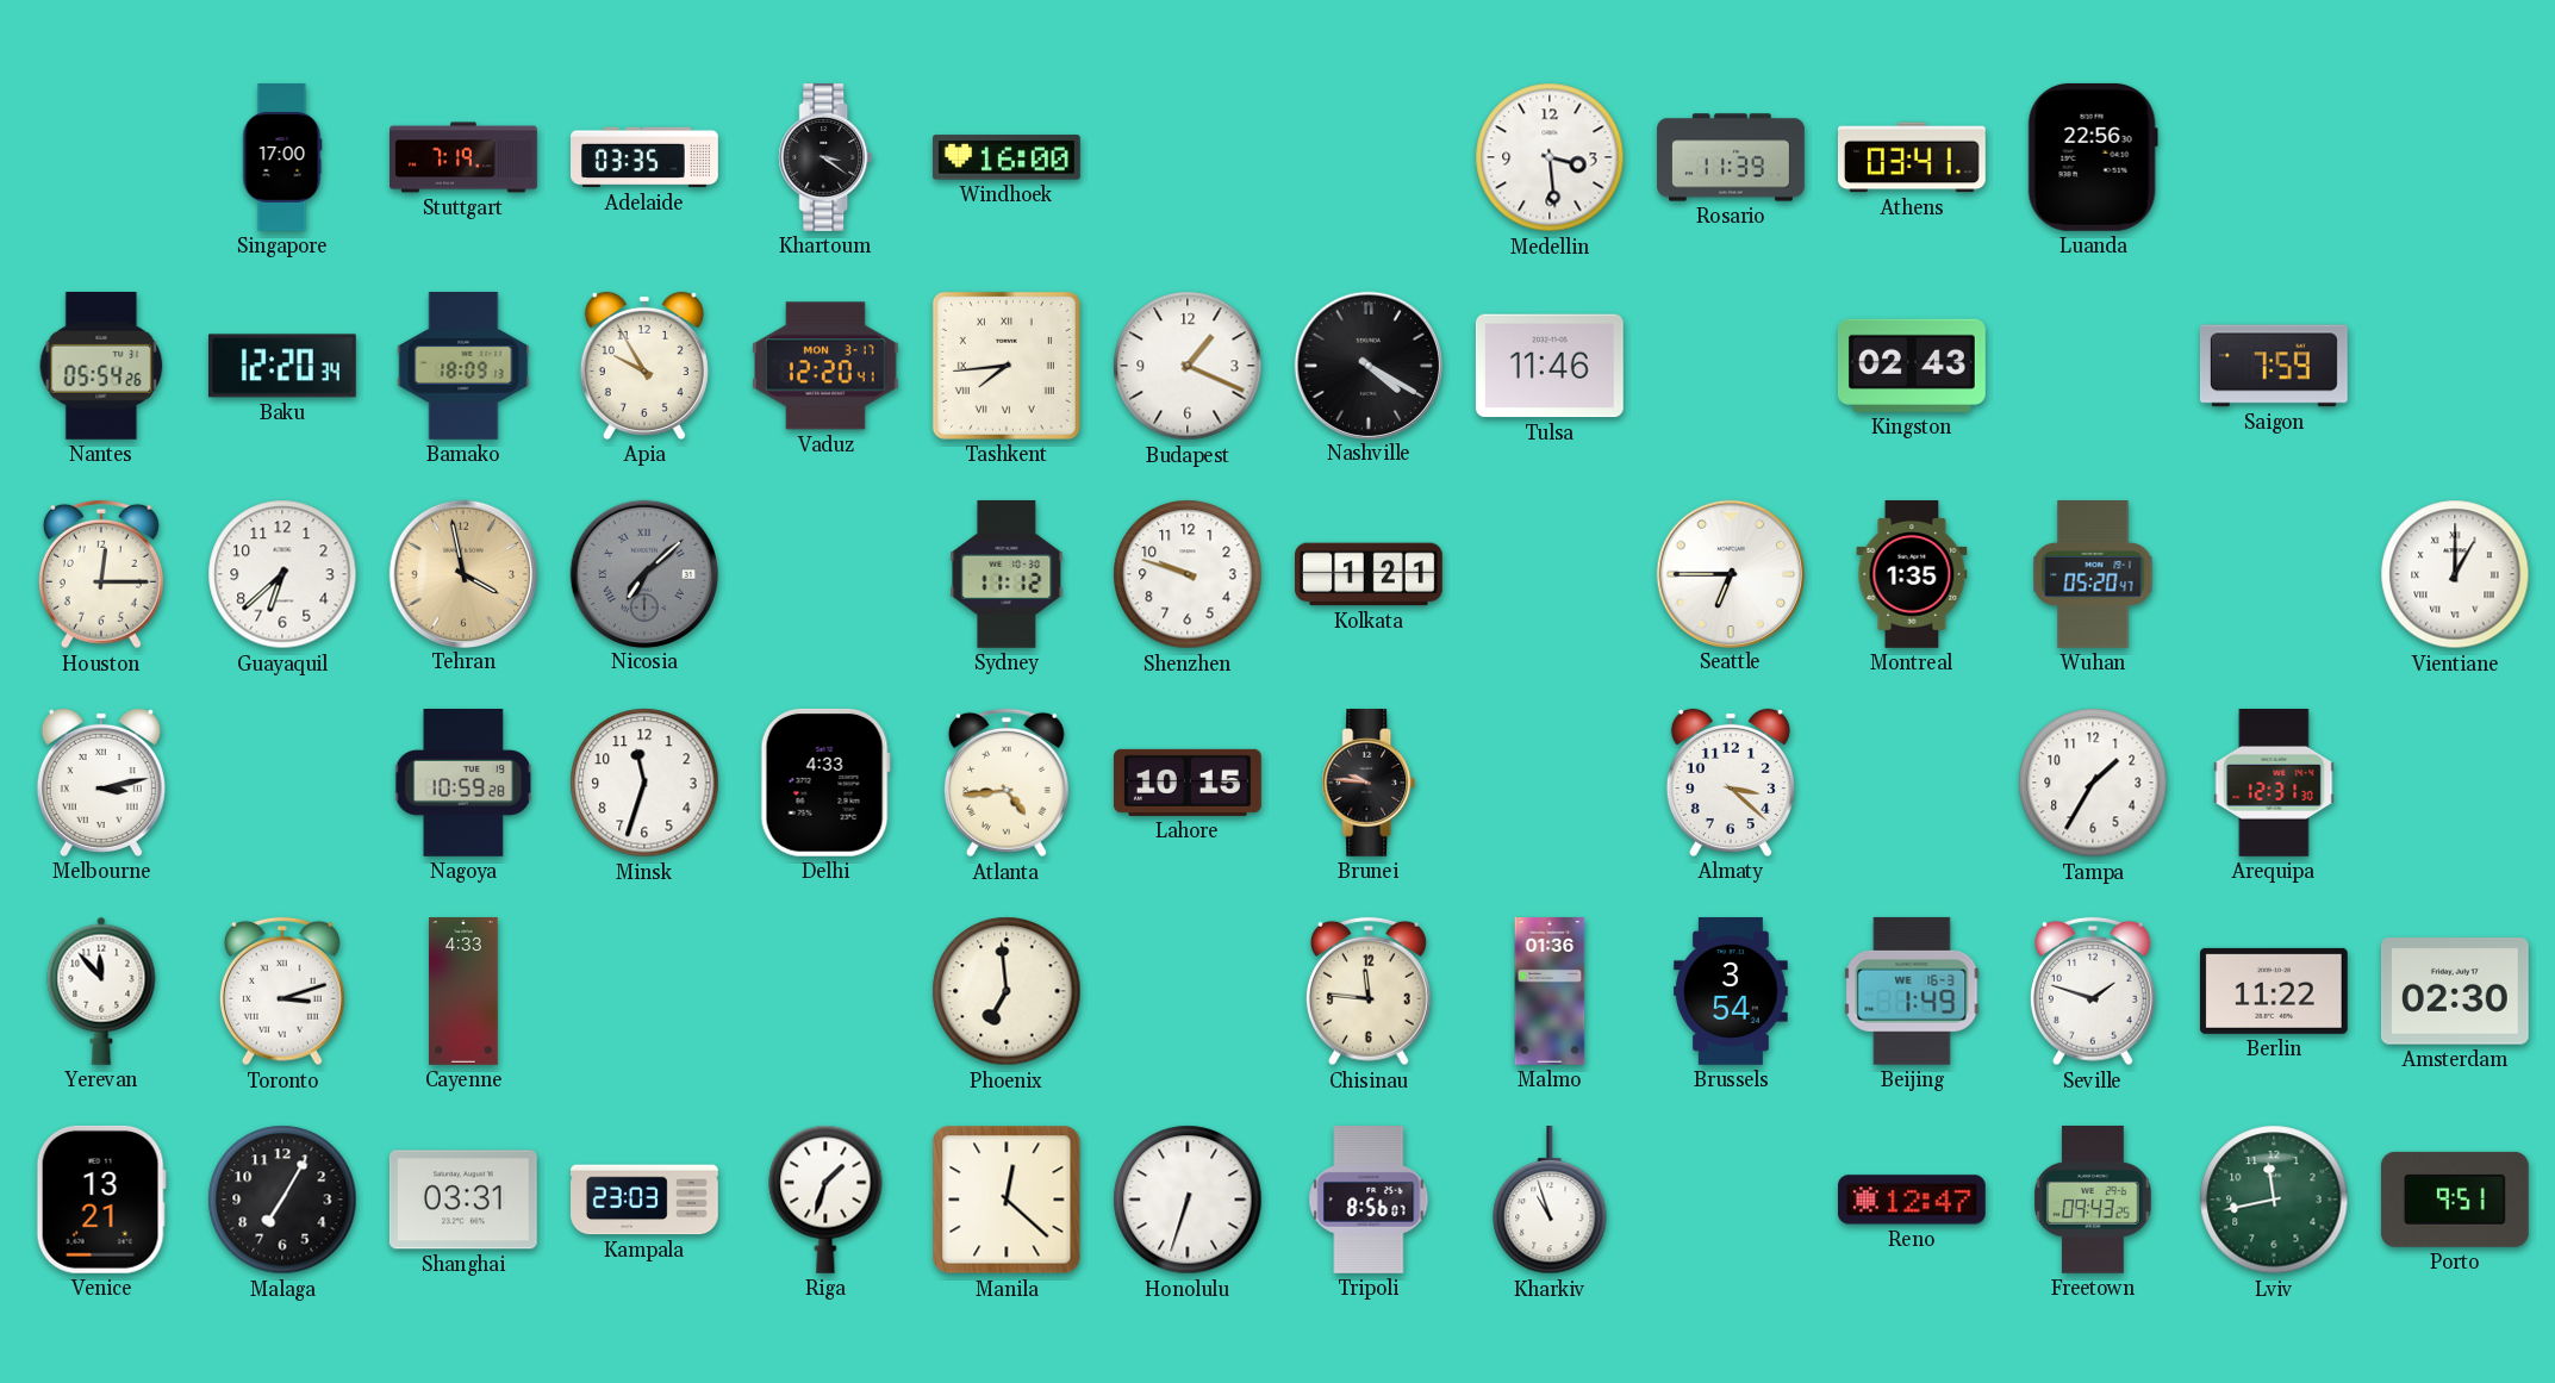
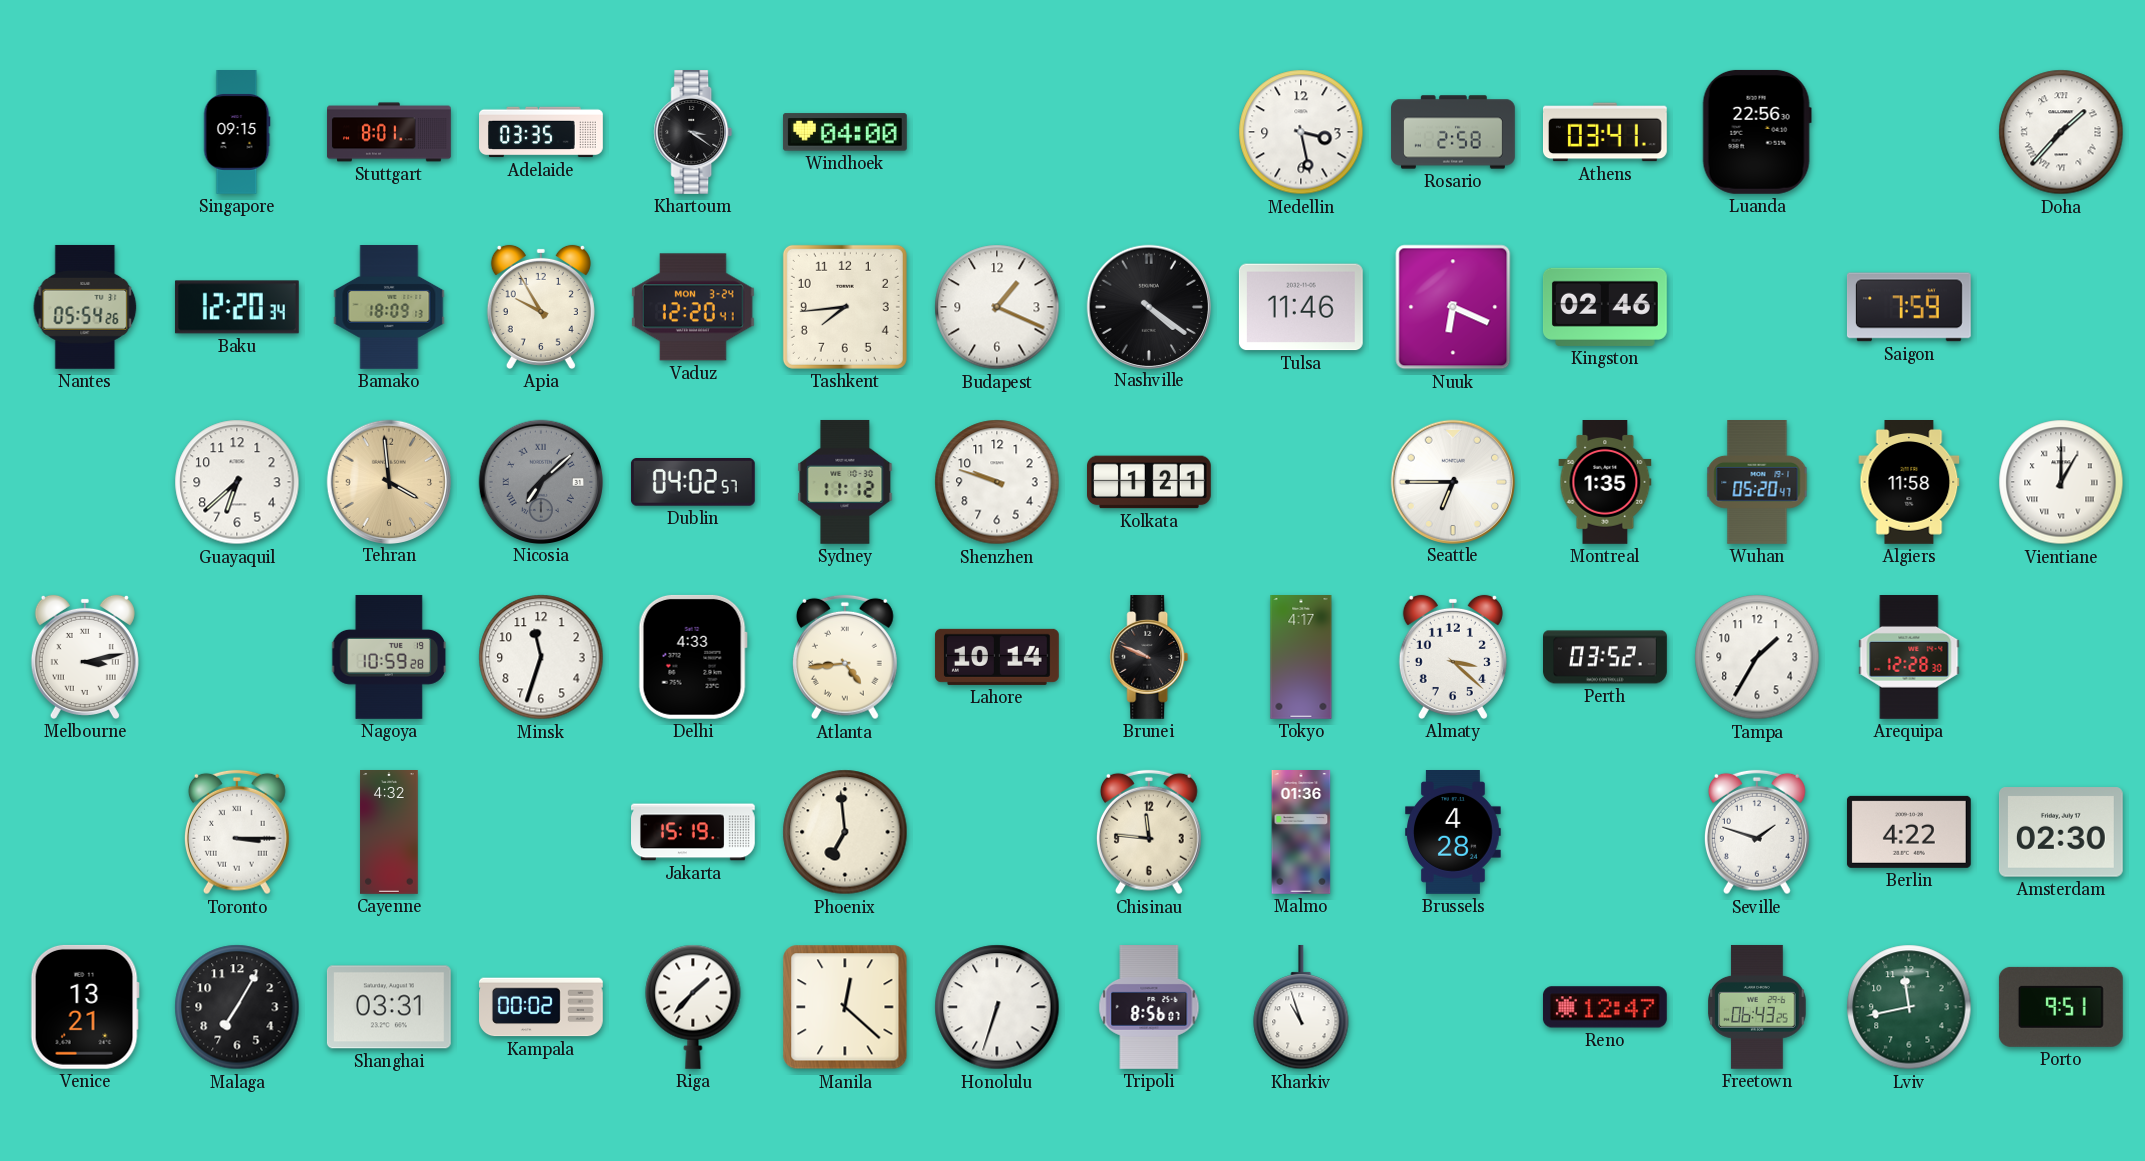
Singapore: 17:00 -> 09:15 (237, 133)
Stuttgart: 7:19 -> 8:01 (389, 132)
Windhoek: 16:00 -> 04:00 (845, 132)
Medellin: 3:29 -> 3:28 (1301, 132)
Rosario: 11:39 -> 2:58 (1453, 132)
Doha: none -> 1:37 (2061, 132)
Vaduz date: MON 3-17 -> MON 3-24 (693, 307)
Tashkent numerals: Roman -> Arabic (845, 307)
Nashville: 4:20 -> 4:21 (1148, 306)
Nuuk: none -> 6:19 (1453, 307)
Kingston: 02:43 -> 02:46 (1605, 307)
Houston: 12:15 -> none (101, 574)
Tehran: 3:58 -> 3:59 (388, 481)
Dublin: none -> 04:02 (693, 483)
Algiers: none -> 11:58 (1909, 483)
Lahore: 10:15 -> 10:14 (997, 657)
Brunei: 9:46 -> 9:49 (1149, 658)
Tokyo: none -> 4:17 (1301, 658)
Perth: none -> 03:52 (1606, 657)
Arequipa: 12:31 -> 12:28 (1909, 658)
Yerevan: 11:53 -> none (101, 991)
Toronto: 3:12 -> 3:15 (237, 832)
Cayenne: 4:33 -> 4:32 (389, 833)
Jakarta: none -> 15:19 (694, 832)
Brussels: 3:54 -> 4:28 (1453, 833)
Beijing: 1:49 -> none (1912, 991)
Berlin: 11:22 -> 4:22 (1909, 832)
Kampala: 23:03 -> 00:02 (542, 1007)
Riga: 1:33 -> 1:37 (693, 1007)
Freetown: 09:43 -> 06:43 (1757, 1007)
